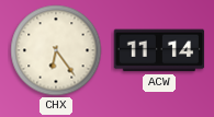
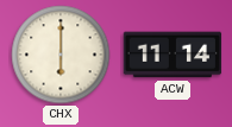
CHX: 6:24 -> 6:00 (61, 55)
